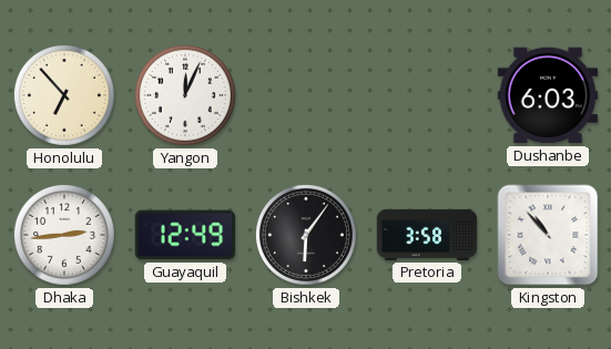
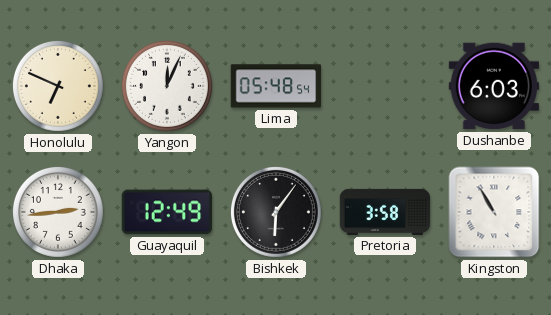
Honolulu: 6:53 -> 6:49 (58, 86)
Lima: none -> 05:48 (276, 86)
Kingston: 10:53 -> 10:55 (494, 212)
